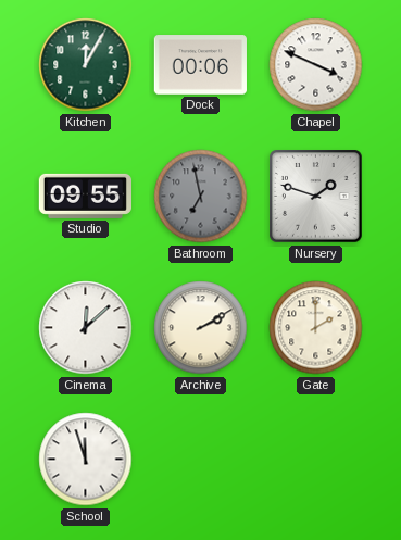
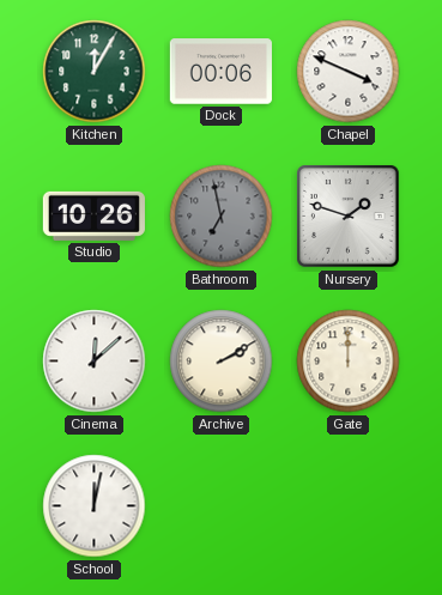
Studio: 09:55 -> 10:26 (93, 215)
Gate: 2:00 -> 12:00 (349, 362)
School: 11:57 -> 12:02 (95, 506)
